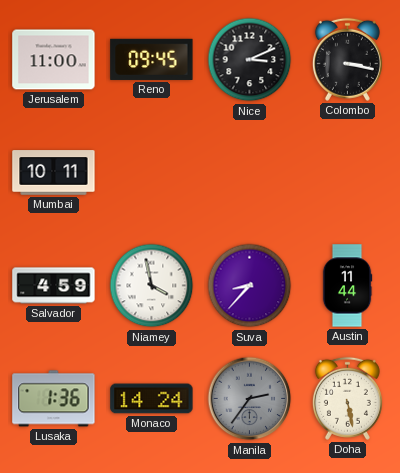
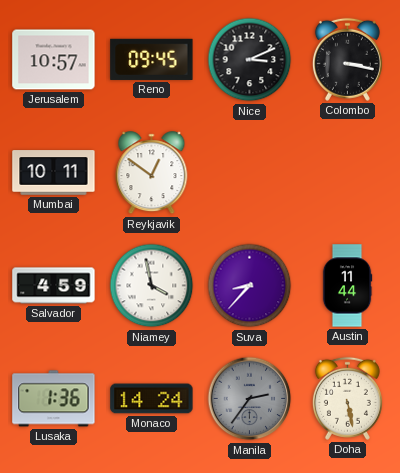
Jerusalem: 11:00 -> 10:57 (54, 60)
Reykjavik: none -> 12:51 (152, 173)
